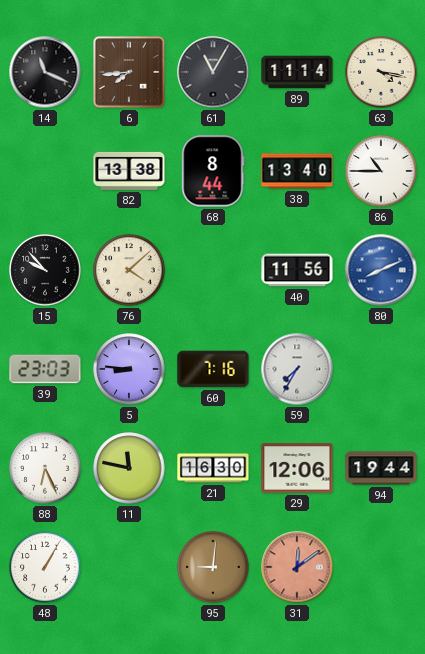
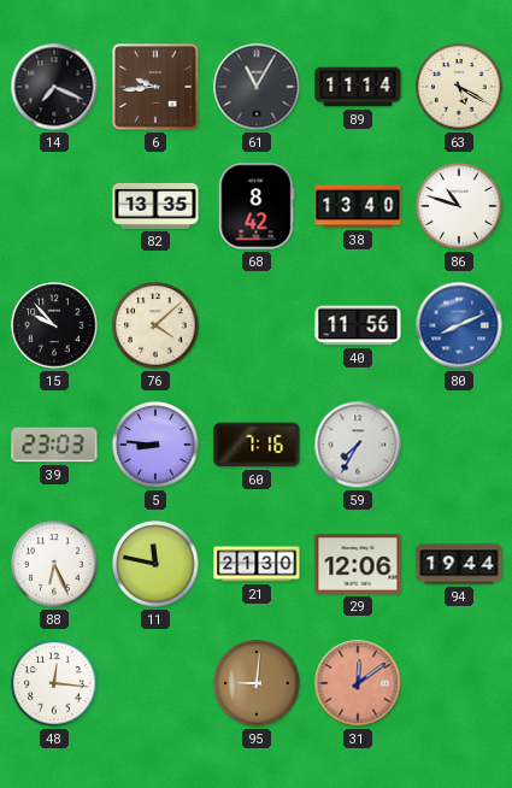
14: 11:19 -> 7:19 (54, 87)
6: 7:44 -> 9:44 (155, 87)
63: 4:17 -> 5:20 (459, 87)
82: 13:38 -> 13:35 (155, 206)
68: 8:44 -> 8:42 (257, 206)
86: 10:45 -> 10:48 (459, 206)
21: 16:30 -> 21:30 (257, 564)
48: 1:05 -> 12:16 (54, 683)
